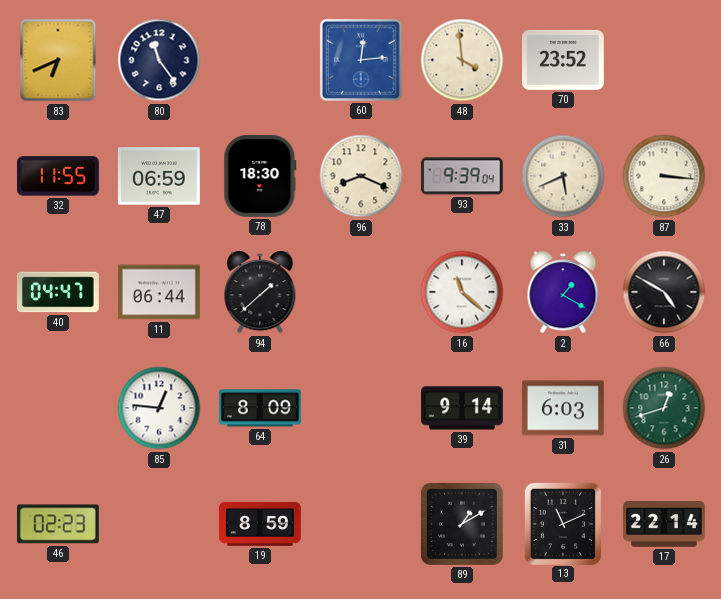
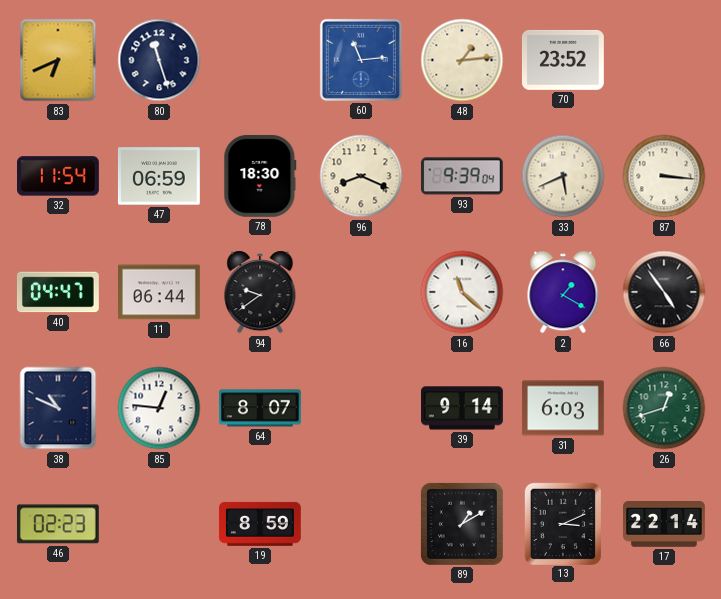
80: 11:24 -> 11:27 (159, 60)
60: 12:14 -> 11:14 (361, 60)
48: 3:59 -> 1:14 (462, 60)
32: 11:55 -> 11:54 (59, 176)
94: 1:38 -> 9:39 (260, 292)
66: 4:50 -> 4:54 (664, 292)
38: none -> 10:49 (58, 408)
64: 8:09 -> 8:07 (261, 408)
13: 11:11 -> 3:11 (562, 523)
